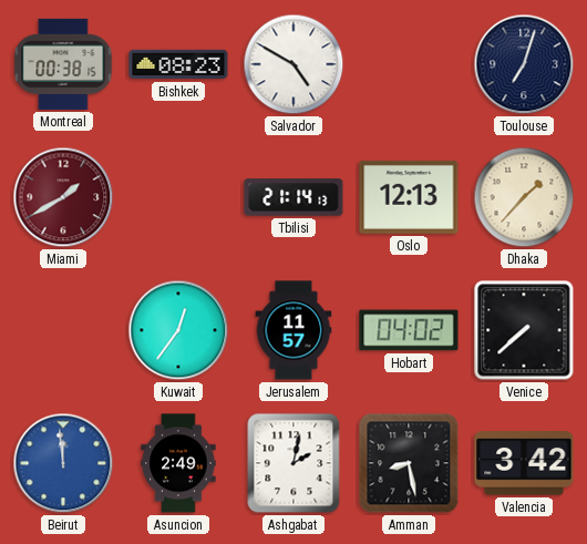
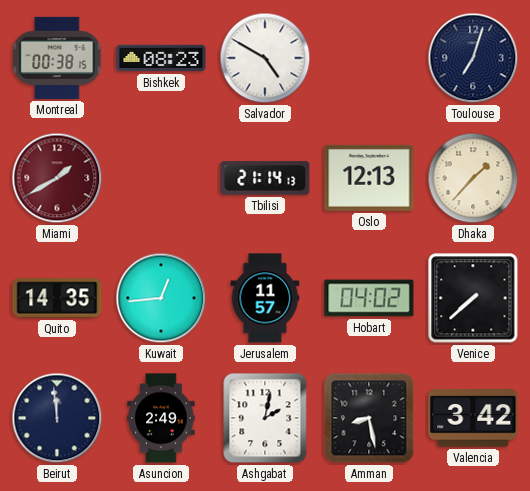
Quito: none -> 14:35 (57, 298)
Kuwait: 12:36 -> 12:44 (161, 298)
Beirut dial: blue -> navy (57, 418)
